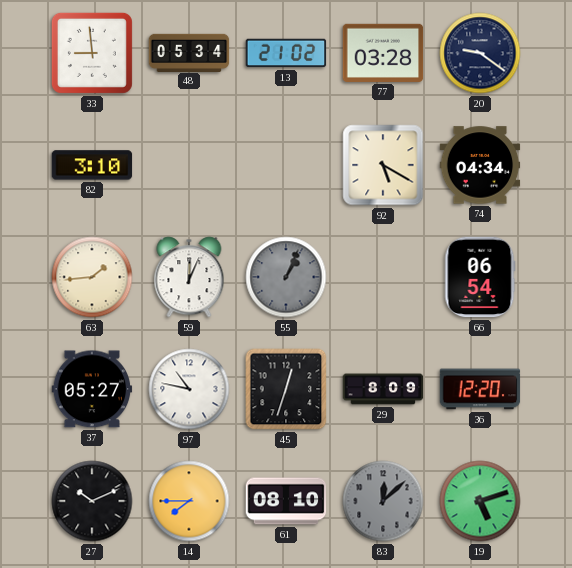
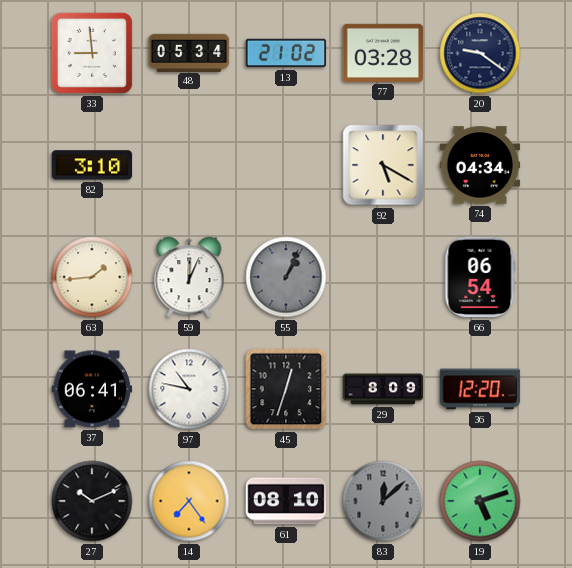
37: 05:27 -> 06:41 (92, 389)
14: 7:45 -> 7:24 (189, 501)
